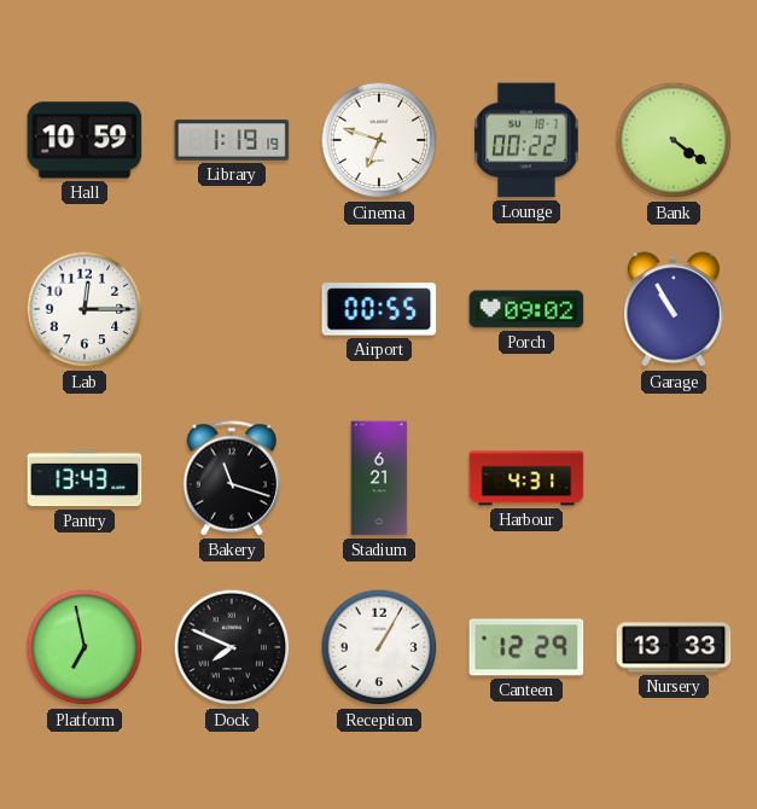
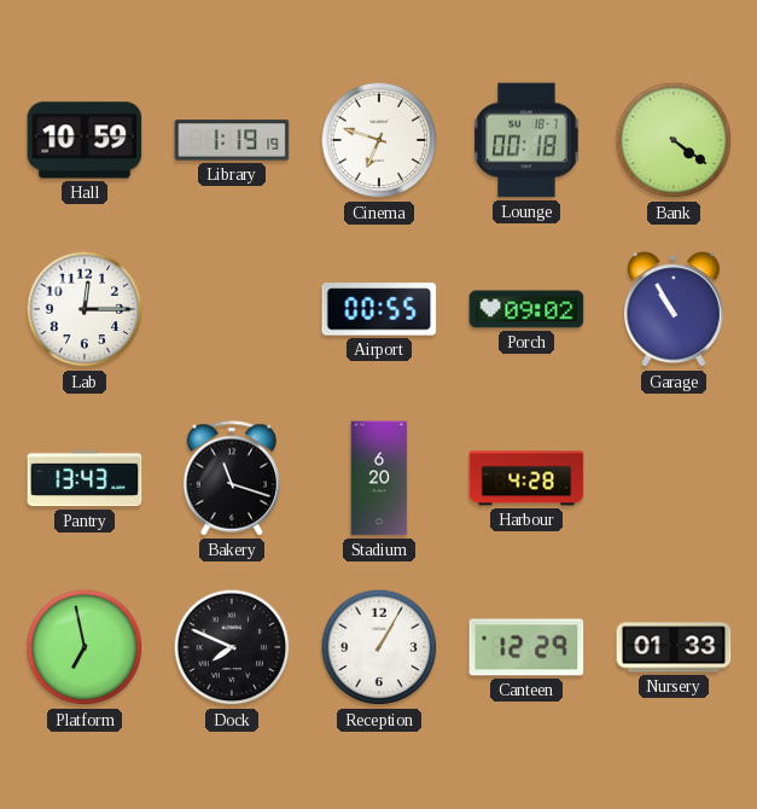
Lounge: 00:22 -> 00:18 (526, 140)
Stadium: 6:21 -> 6:20 (379, 478)
Harbour: 4:31 -> 4:28 (526, 478)
Nursery: 13:33 -> 01:33 (674, 647)
